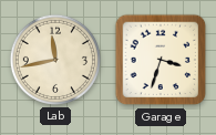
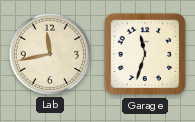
Garage: 3:33 -> 11:33 (145, 54)
